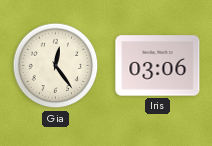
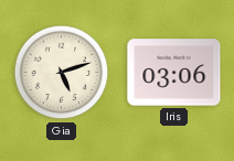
Gia: 12:24 -> 5:12 (62, 73)
